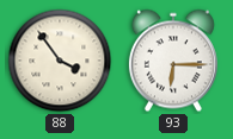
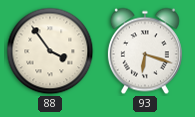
93: 6:15 -> 6:18 (145, 51)
